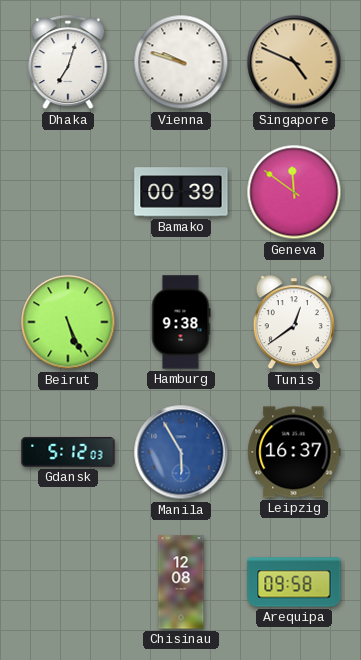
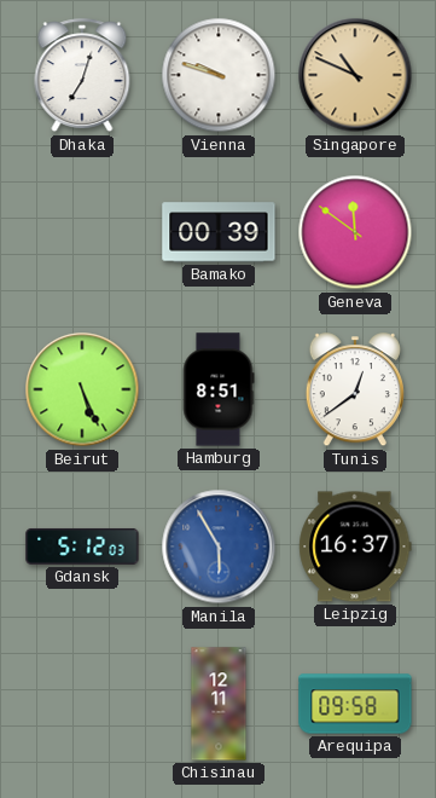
Singapore: 4:49 -> 10:49 (355, 75)
Hamburg: 9:38 -> 8:51 (219, 389)
Chisinau: 12:08 -> 12:11 (219, 704)
